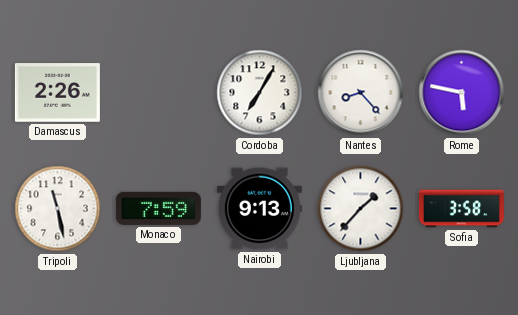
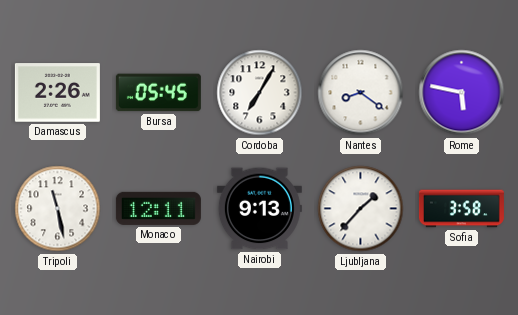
Bursa: none -> 05:45 (158, 93)
Nantes: 8:23 -> 8:21 (361, 93)
Monaco: 7:59 -> 12:11 (158, 208)
